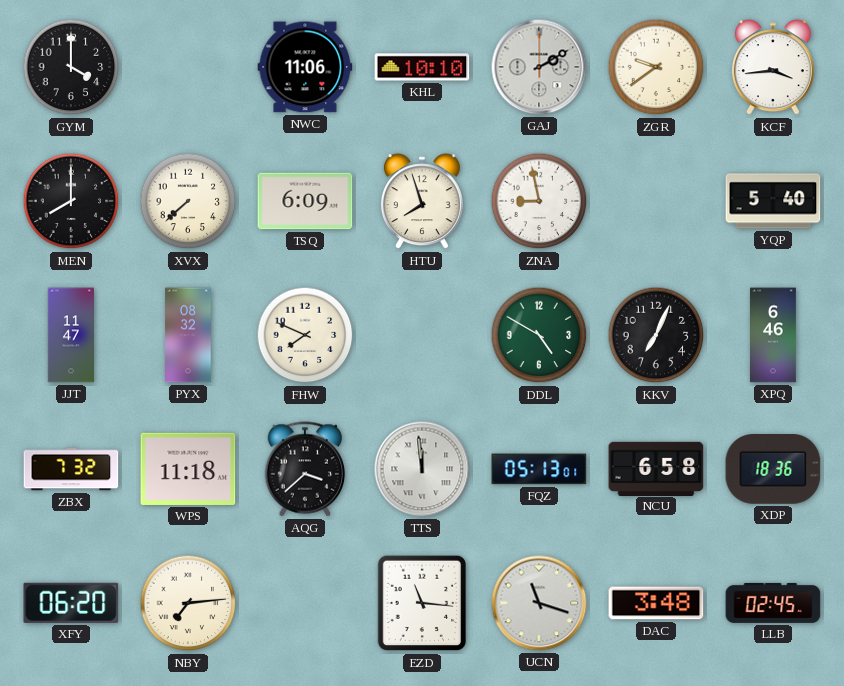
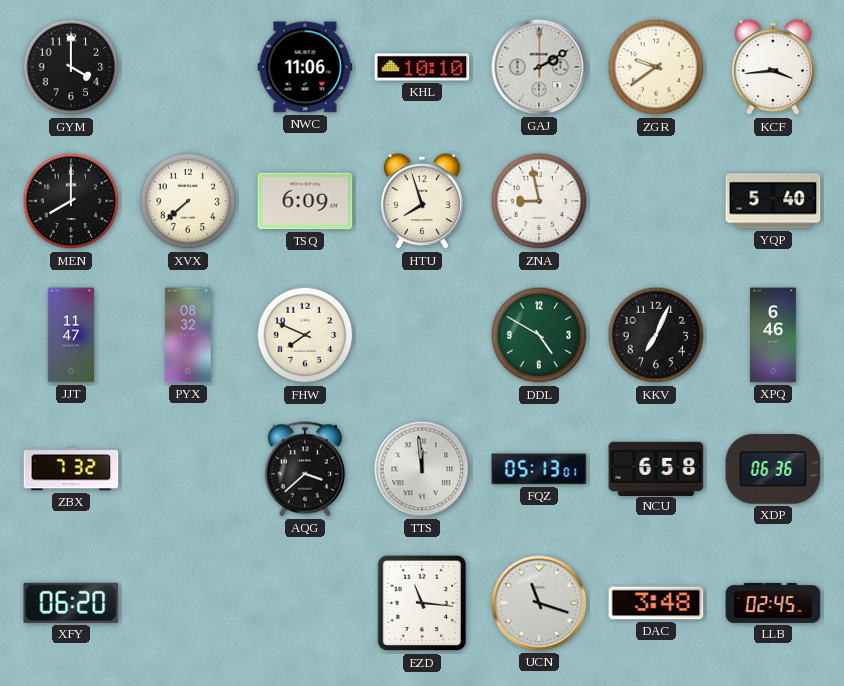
WPS: 11:18 -> none (188, 469)
XDP: 18:36 -> 06:36 (773, 470)
NBY: 7:14 -> none (188, 603)
